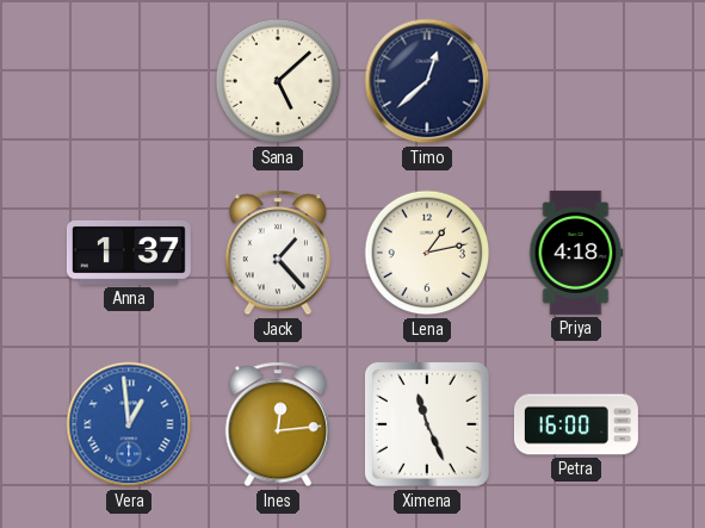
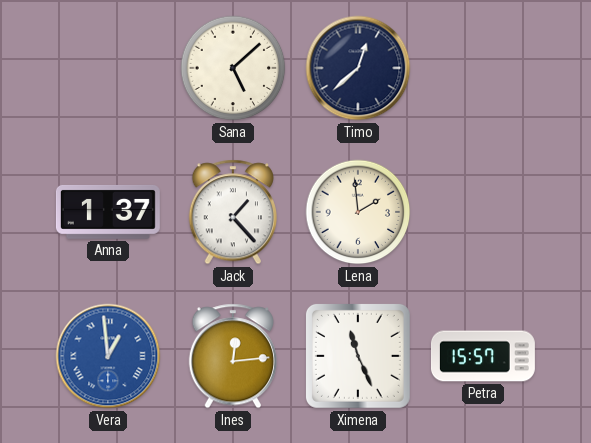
Lena: 1:13 -> 1:59 (358, 212)
Priya: 4:18 -> none (576, 253)
Petra: 16:00 -> 15:57 (483, 356)
